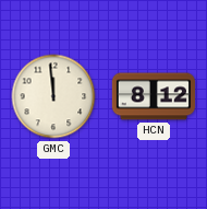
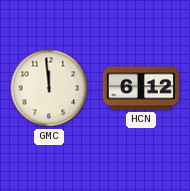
HCN: 8:12 -> 6:12 (141, 88)
